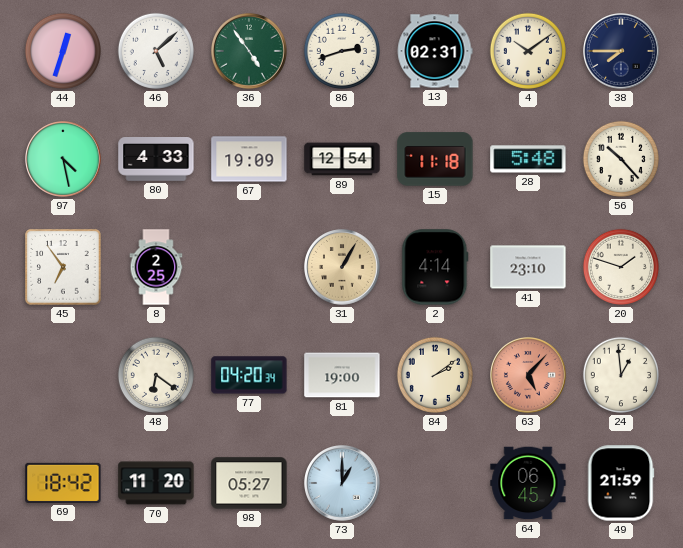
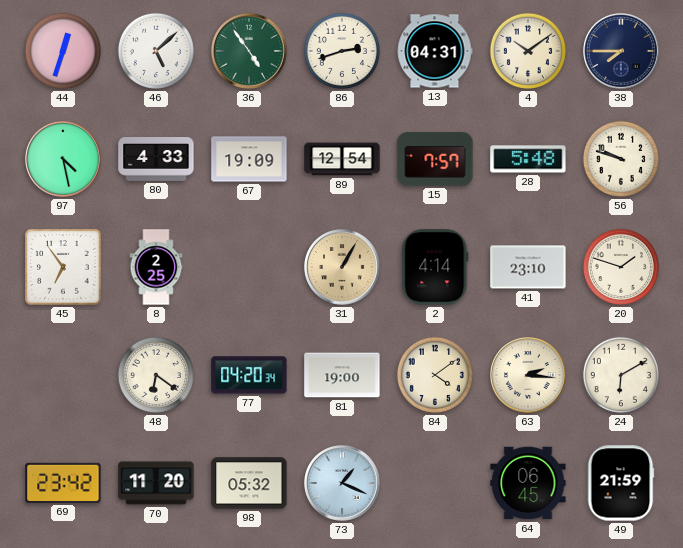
13: 02:31 -> 04:31 (435, 51)
15: 11:18 -> 7:57 (435, 159)
56: 10:23 -> 9:48 (621, 159)
84: 2:09 -> 4:09 (435, 375)
63: 5:07 -> 2:16 (529, 376)
63 dial: salmon -> cream (529, 376)
24: 12:59 -> 6:10 (621, 375)
69: 18:42 -> 23:42 (63, 483)
98: 05:27 -> 05:32 (249, 483)
73: 1:00 -> 1:19 (343, 484)
